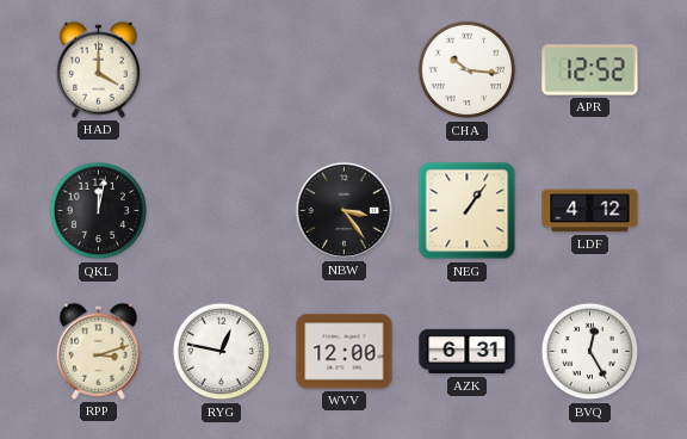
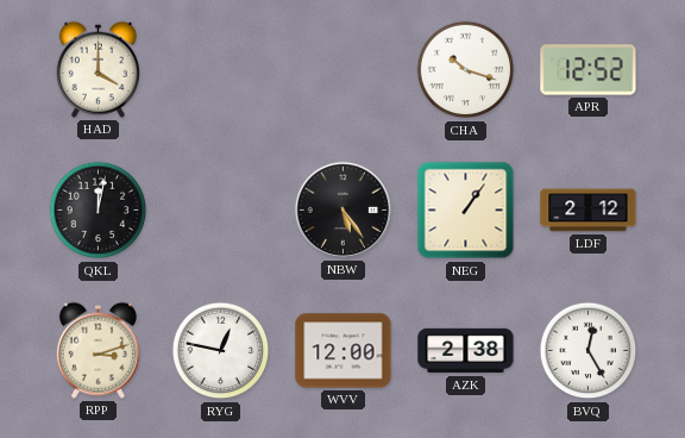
CHA: 10:16 -> 10:18 (466, 70)
NBW: 3:24 -> 5:24 (342, 209)
LDF: 4:12 -> 2:12 (589, 211)
AZK: 6:31 -> 2:38 (466, 351)
